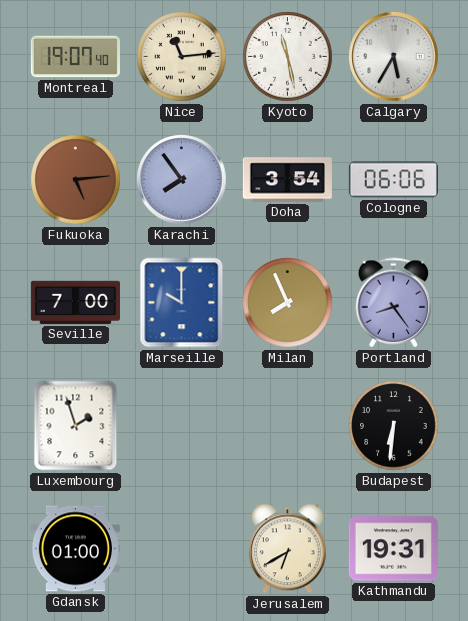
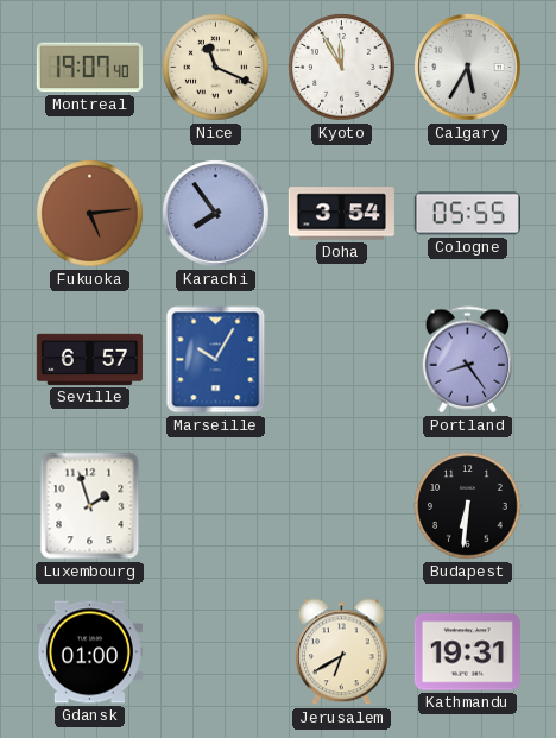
Nice: 11:14 -> 11:19 (216, 68)
Kyoto: 11:28 -> 11:55 (342, 68)
Cologne: 06:06 -> 05:55 (467, 214)
Seville: 7:00 -> 6:57 (89, 359)
Marseille: 10:00 -> 10:05 (216, 360)
Milan: 7:56 -> none (288, 303)
